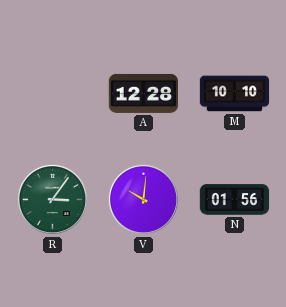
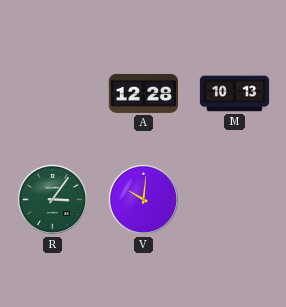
M: 10:10 -> 10:13 (235, 94)
N: 01:56 -> none (235, 200)
